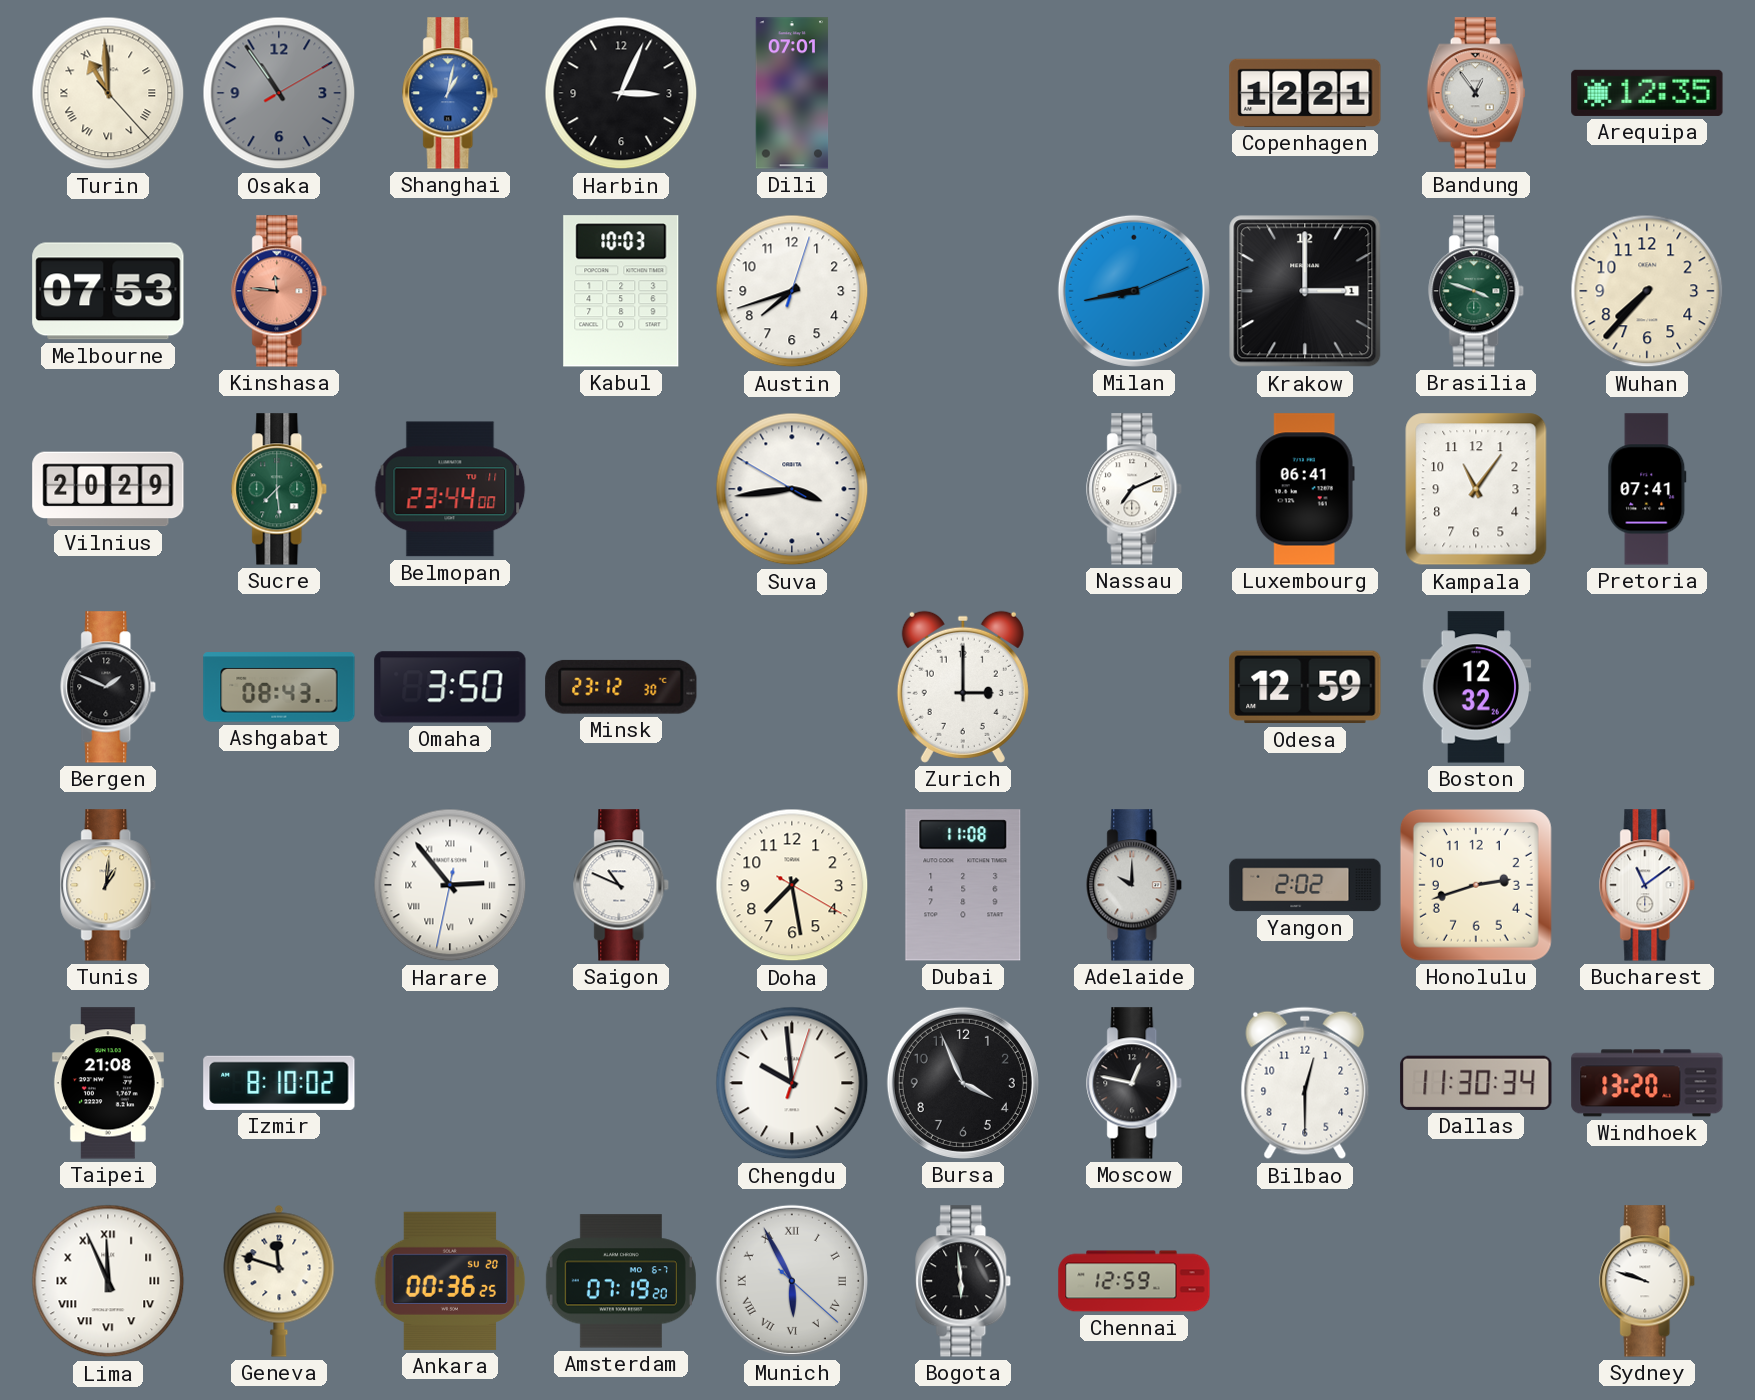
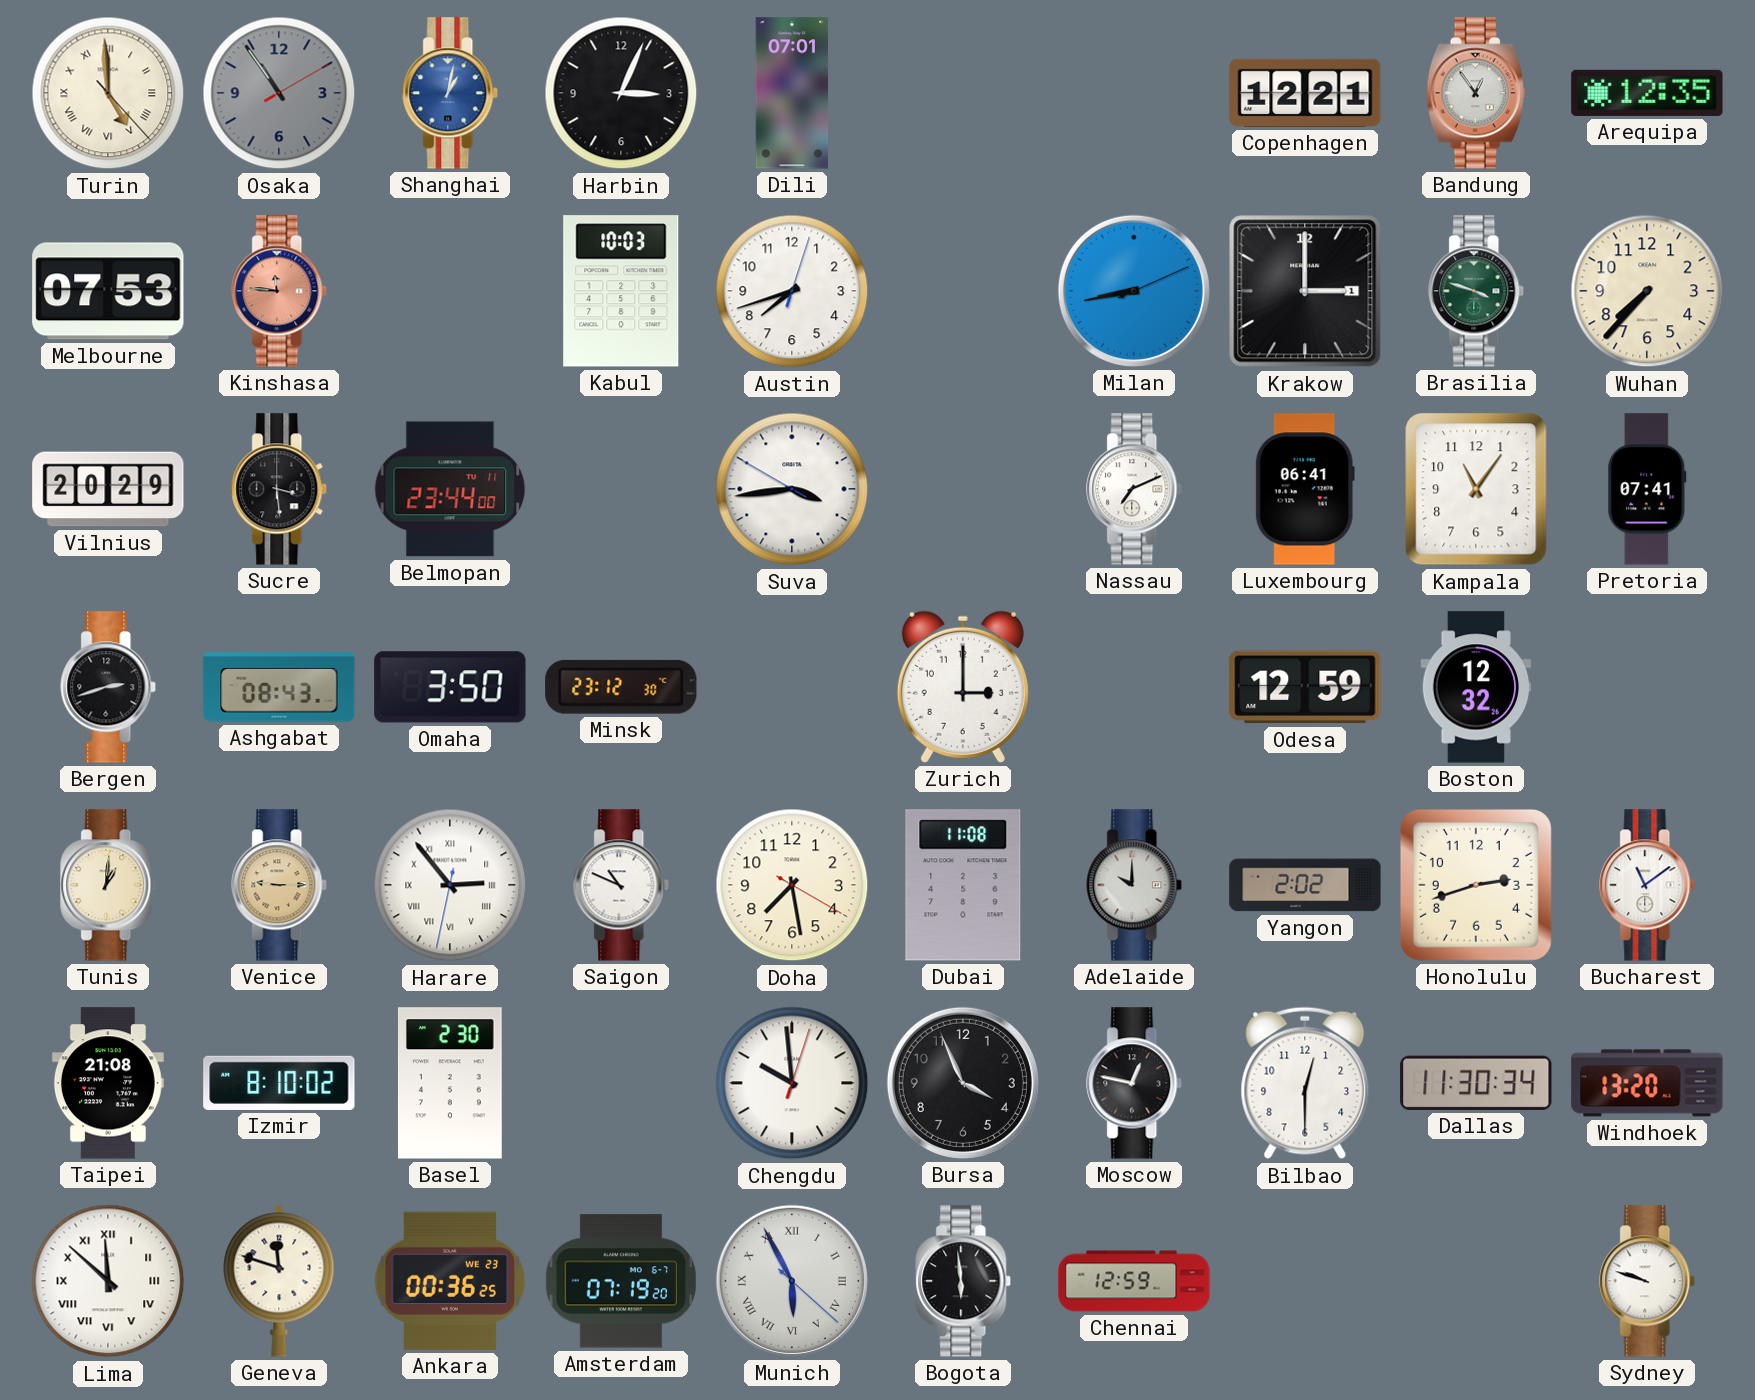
Turin: 10:59 -> 4:59 (108, 93)
Sucre: 7:29 -> 3:29 (280, 489)
Sucre dial: green -> black (280, 489)
Bergen: 1:49 -> 2:42 (109, 687)
Venice: none -> 9:15 (280, 885)
Basel: none -> 2:30 (450, 1083)
Lima: 11:56 -> 11:52 (108, 1281)
Ankara date: SU 20 -> WE 23 (450, 1281)
